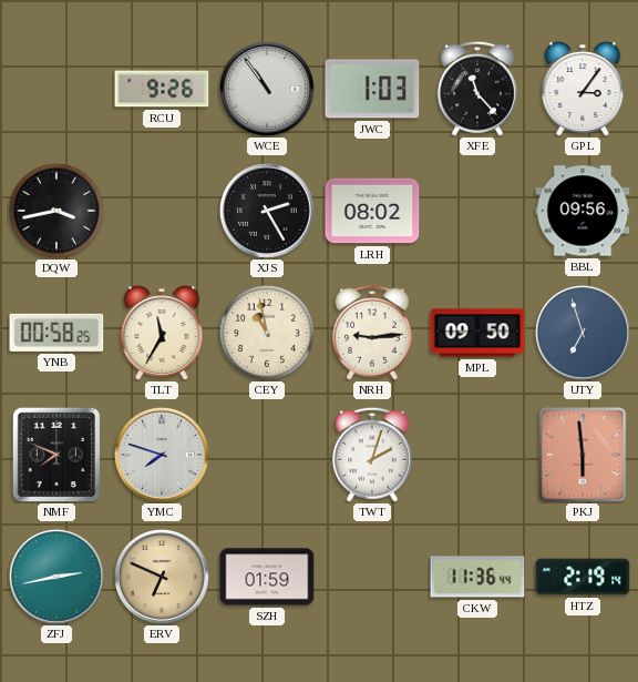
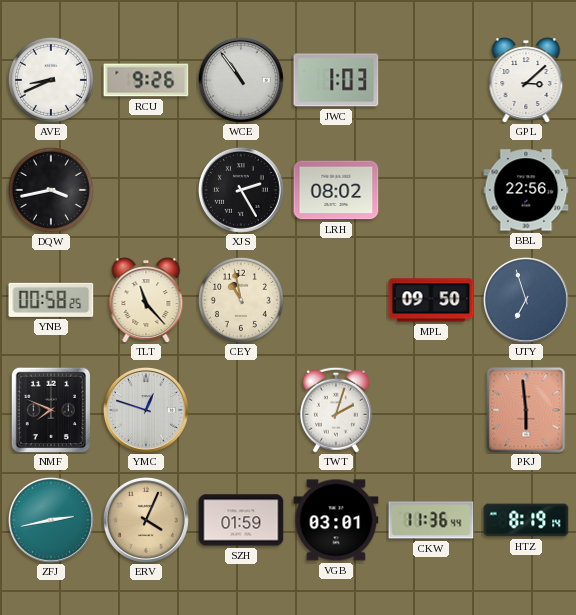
AVE: none -> 8:41 (51, 80)
XFE: 11:23 -> none (477, 89)
GPL: 3:06 -> 3:08 (526, 80)
BBL: 09:56 -> 22:56 (526, 190)
TLT: 11:35 -> 11:23 (146, 300)
NRH: 9:14 -> none (372, 333)
YMC: 7:48 -> 12:48 (146, 410)
ERV: 6:49 -> 4:04 (146, 520)
VGB: none -> 03:01 (336, 520)
HTZ: 2:19 -> 8:19 (526, 520)
